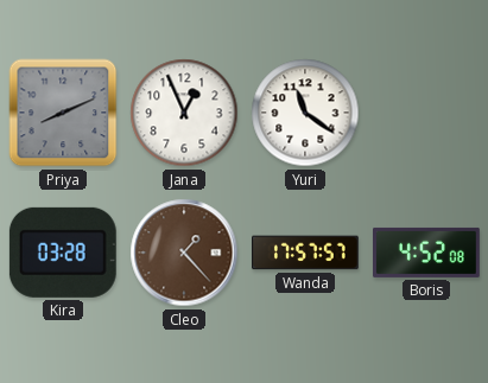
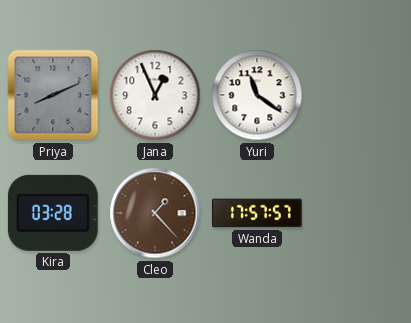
Boris: 4:52 -> none (427, 253)
